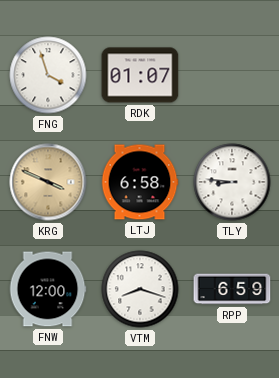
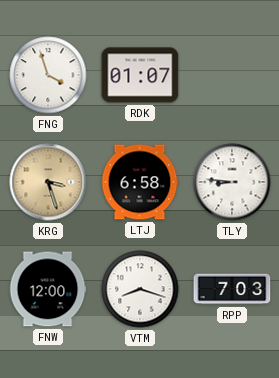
KRG: 3:49 -> 3:27 (48, 182)
RPP: 6:59 -> 7:03 (232, 289)
